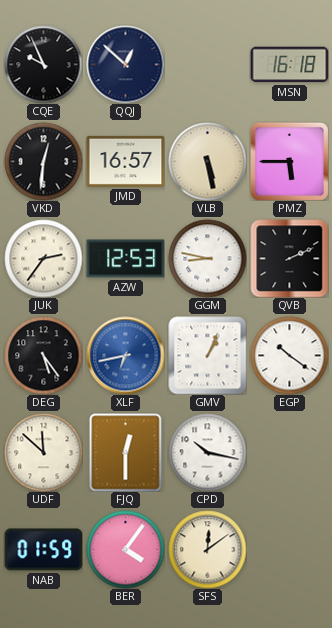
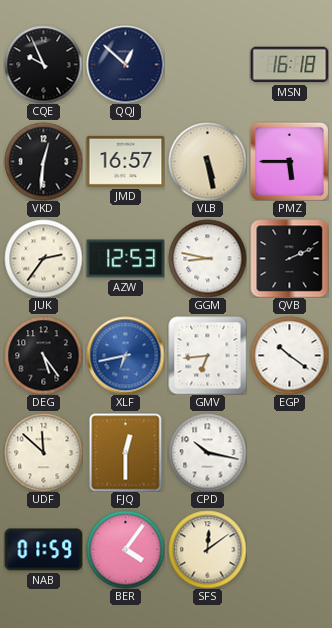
GMV: 1:04 -> 6:44 (207, 355)
